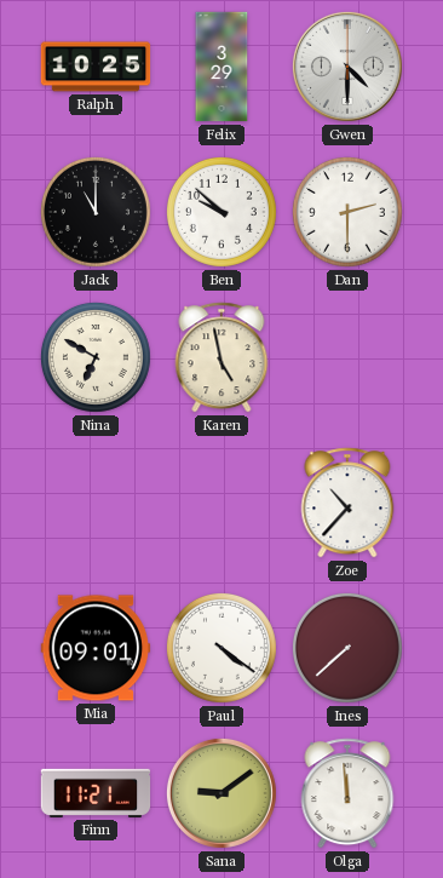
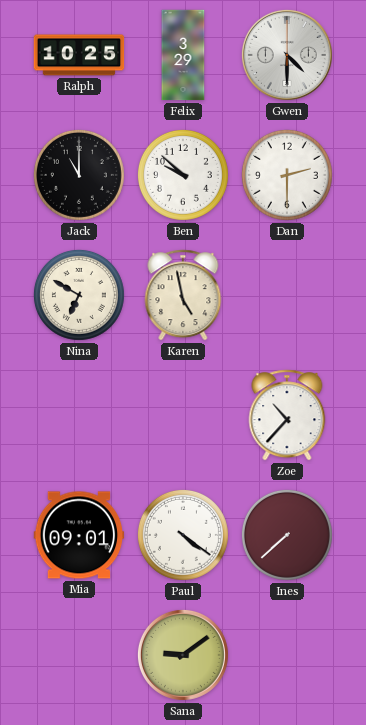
Finn: 11:21 -> none (96, 793)
Olga: 11:59 -> none (347, 793)
